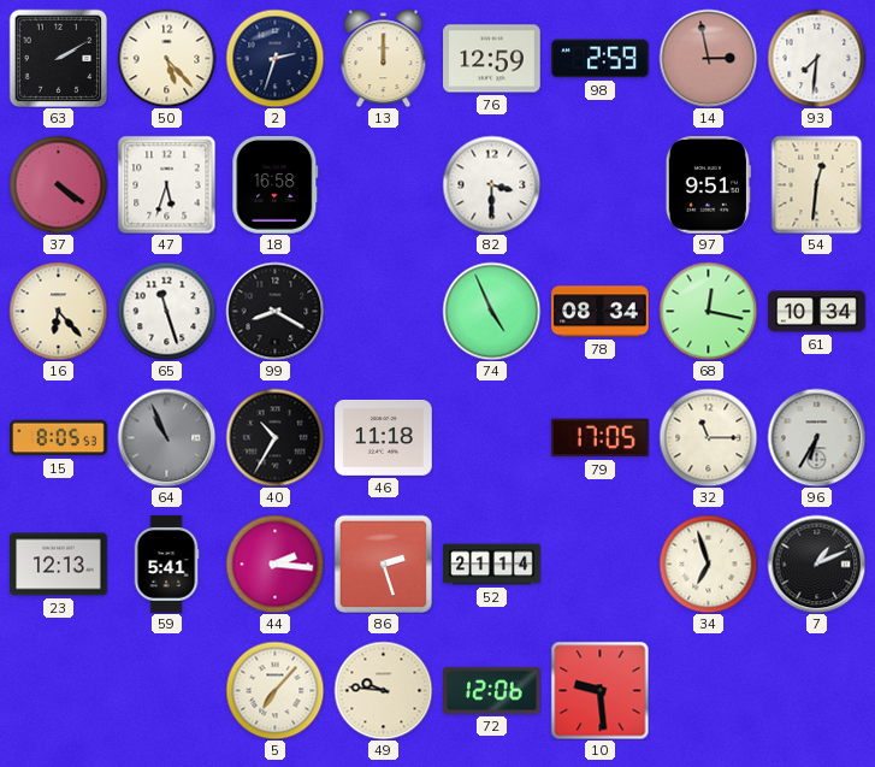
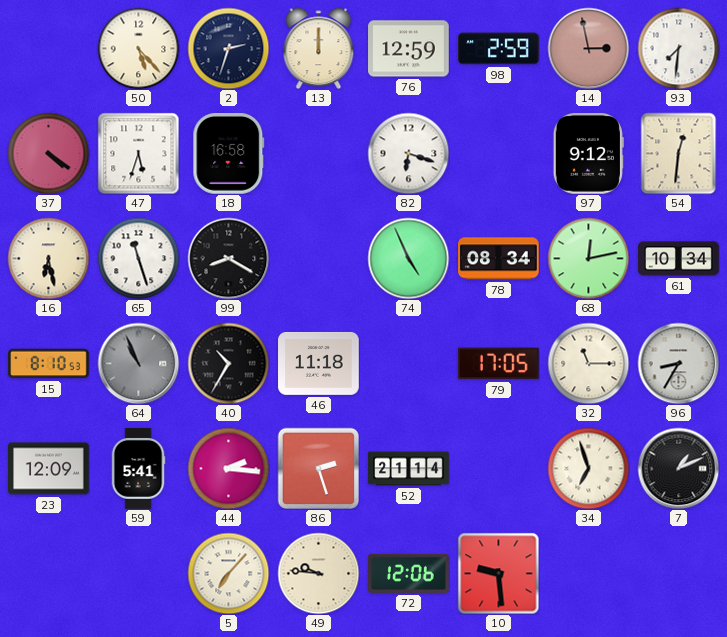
63: 2:10 -> none (58, 58)
82: 3:30 -> 6:18 (408, 153)
97: 9:51 -> 9:12 (588, 154)
16: 6:23 -> 6:28 (48, 258)
68: 12:17 -> 12:13 (588, 258)
15: 8:05 -> 8:10 (49, 364)
96: 6:35 -> 8:35 (678, 363)
23: 12:13 -> 12:09 (49, 469)
